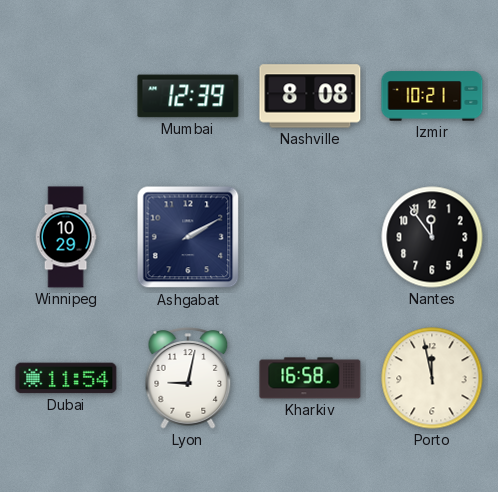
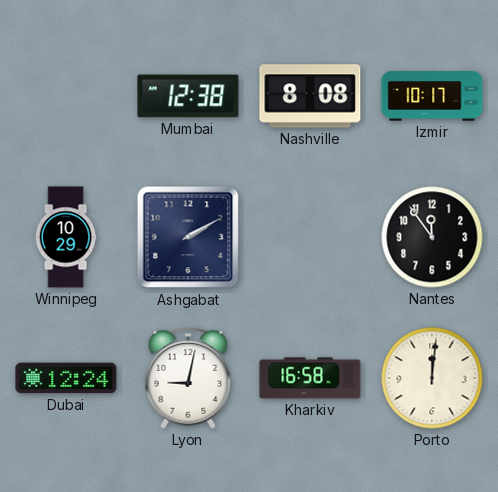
Mumbai: 12:39 -> 12:38 (188, 96)
Izmir: 10:21 -> 10:17 (432, 96)
Dubai: 11:54 -> 12:24 (66, 378)
Porto: 11:58 -> 12:01 (432, 378)
